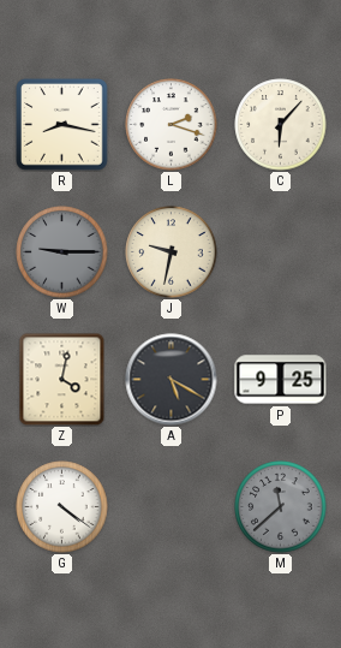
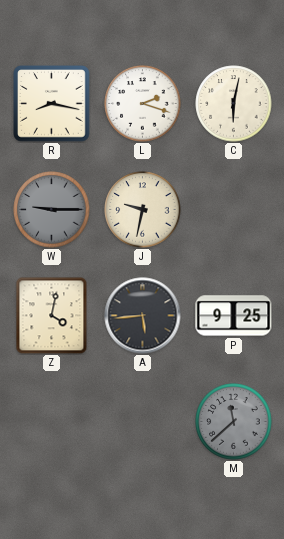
C: 6:07 -> 6:02 (234, 104)
A: 5:20 -> 5:44 (143, 316)
G: 4:21 -> none (62, 507)
